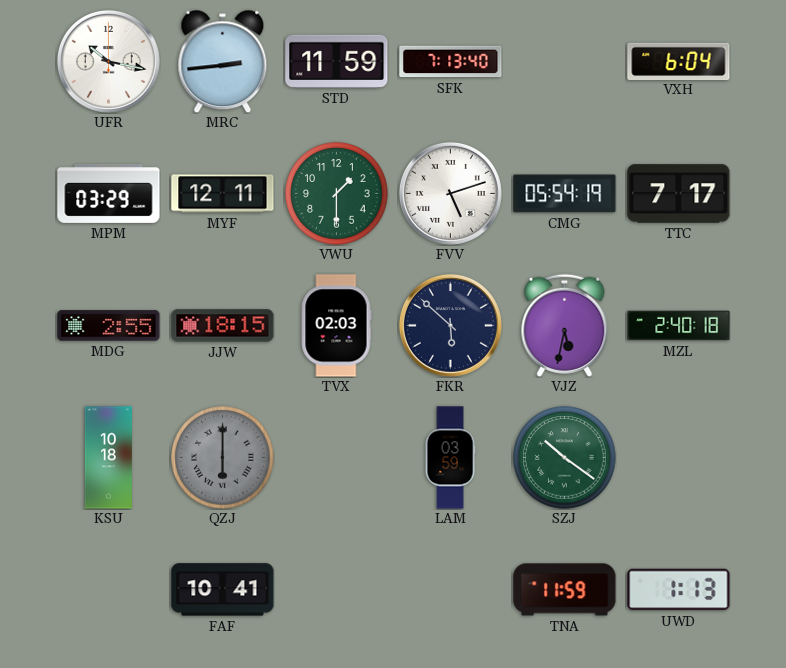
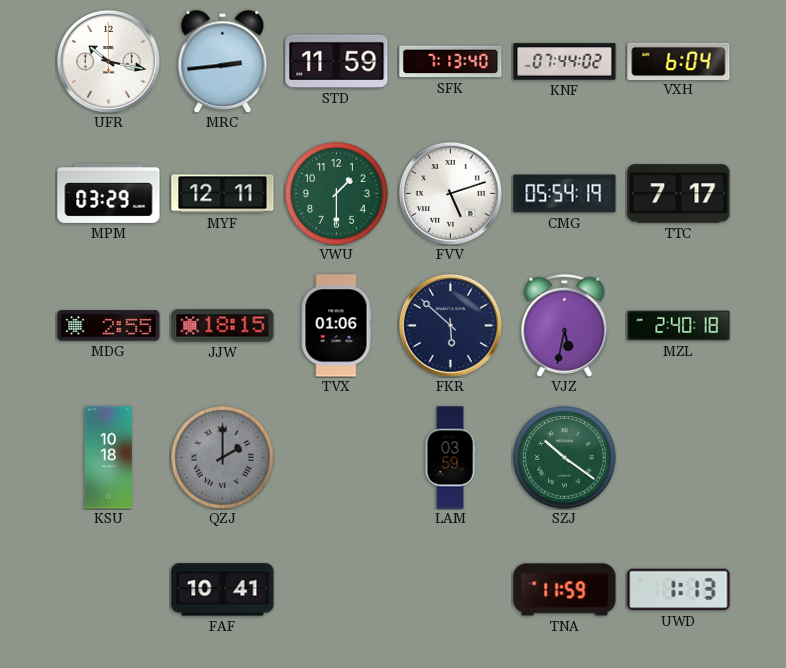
KNF: none -> 07:44 (565, 62)
TVX: 02:03 -> 01:06 (336, 326)
QZJ: 6:00 -> 2:00 (223, 458)
